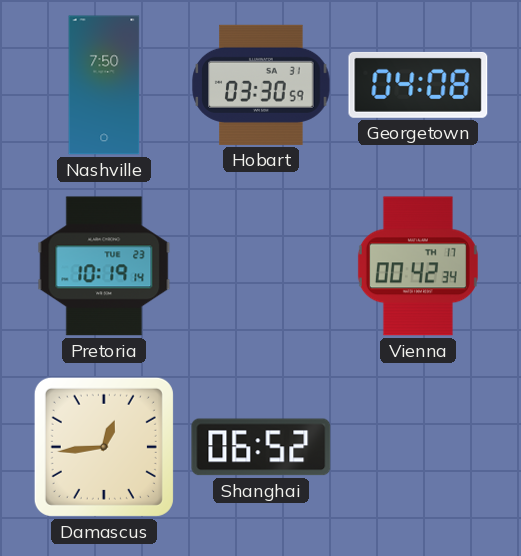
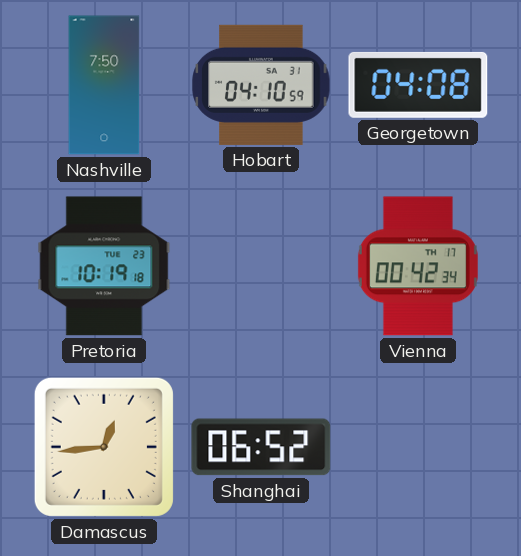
Hobart: 03:30 -> 04:10 (261, 85)
Pretoria: 10:19:14 -> 10:19:18 (104, 266)
